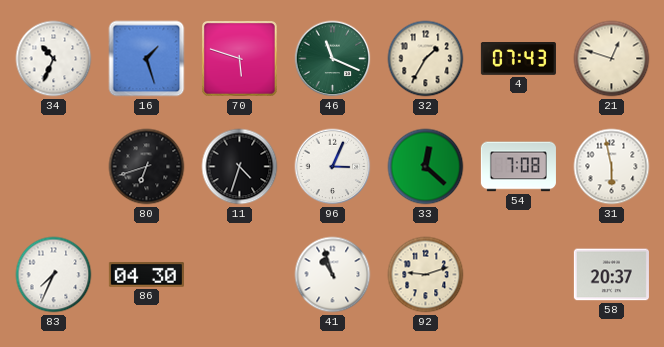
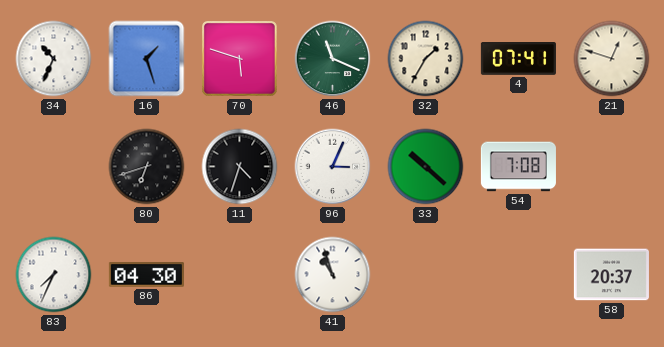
4: 07:43 -> 07:41 (518, 59)
33: 12:22 -> 10:22 (426, 167)
31: 5:58 -> none (612, 167)
92: 9:12 -> none (426, 275)
